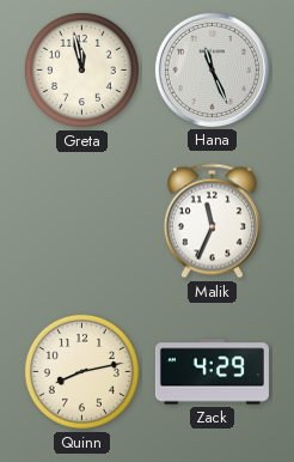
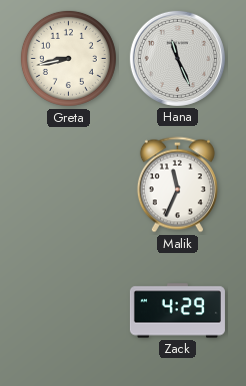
Greta: 11:58 -> 8:43 (68, 58)
Quinn: 8:13 -> none (81, 371)
